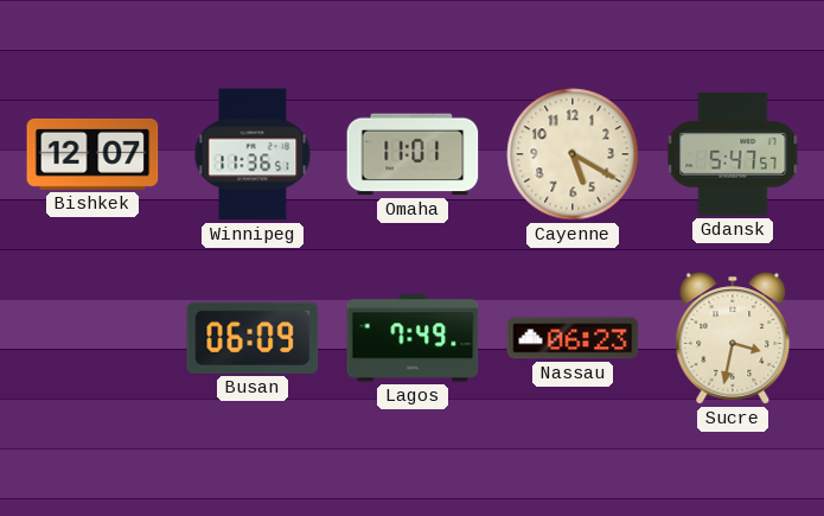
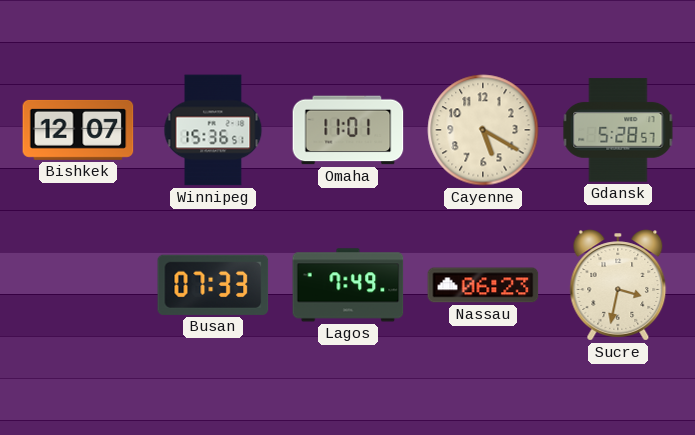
Winnipeg: 11:36 -> 15:36 (213, 130)
Gdansk: 5:47 -> 5:28 (618, 130)
Busan: 06:09 -> 07:33 (213, 285)
